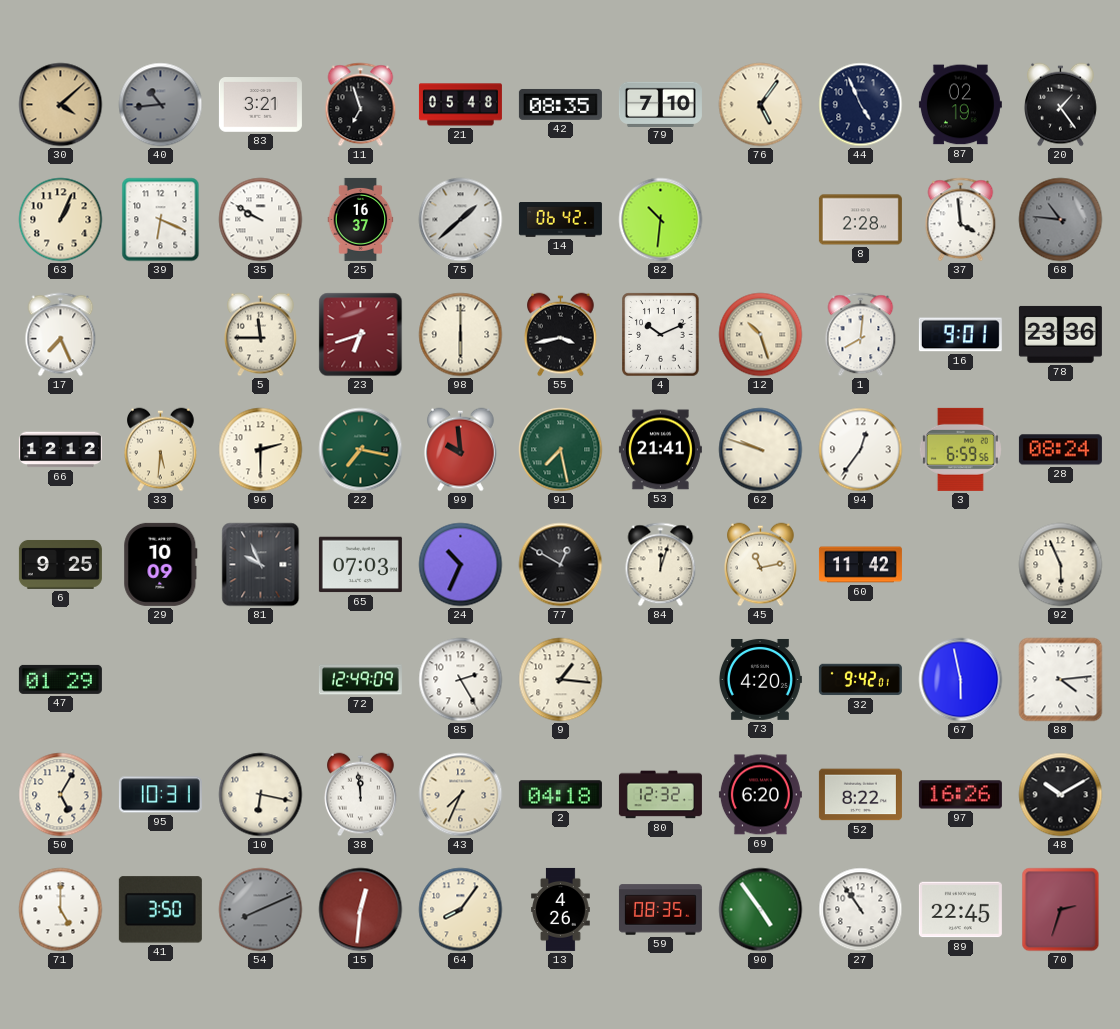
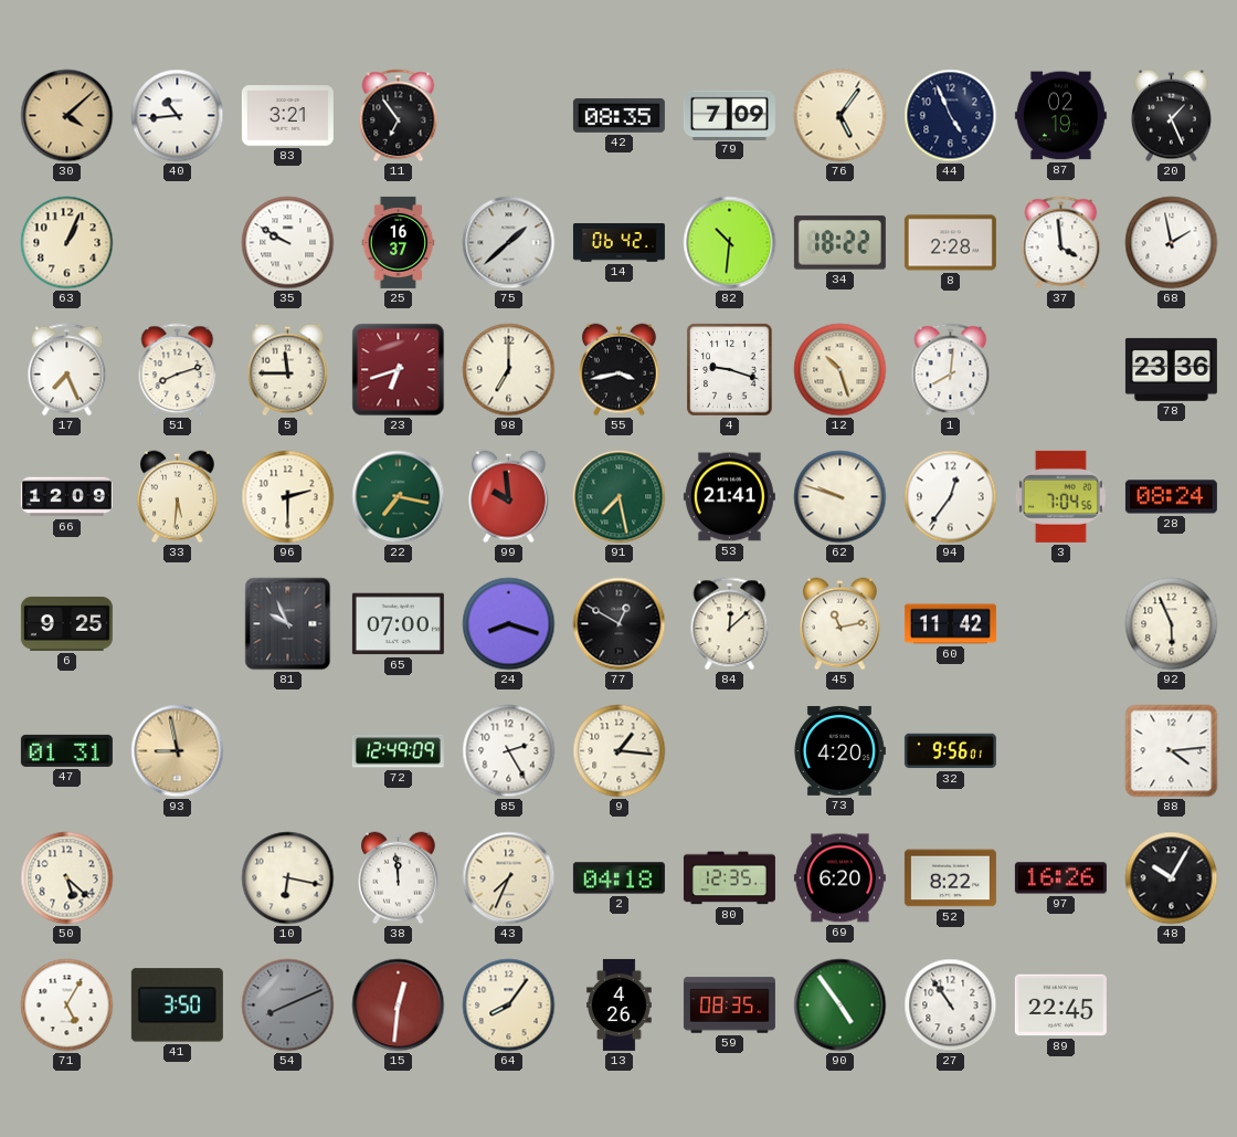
40 dial: grey -> white (178, 116)
11: 6:57 -> 6:54 (399, 116)
21: 05:48 -> none (460, 105)
79: 7:10 -> 7:09 (729, 115)
20: 1:24 -> 1:26 (1172, 116)
39: 6:19 -> none (161, 220)
34: none -> 18:22 (839, 243)
68: 10:46 -> 1:58 (1172, 243)
68 dial: grey -> white (1172, 243)
51: none -> 8:12 (178, 370)
98: 6:00 -> 7:00 (509, 370)
4: 10:11 -> 9:18 (730, 370)
16: 9:01 -> none (960, 335)
66: 12:12 -> 12:09 (66, 497)
3: 6:59 -> 7:04 (1060, 496)
29: 10:09 -> none (161, 564)
65: 07:03 -> 07:00 (398, 624)
24: 10:34 -> 8:18 (509, 624)
84: 12:03 -> 12:08 (730, 624)
47: 01:29 -> 01:31 (66, 750)
93: none -> 8:58 (178, 751)
32: 9:42 -> 9:56 (950, 751)
67: 5:58 -> none (961, 680)
50: 5:05 -> 5:22 (67, 878)
95: 10:31 -> none (160, 795)
80: 12:32 -> 12:35 (729, 878)
48: 10:10 -> 10:05 (1172, 878)
71: 5:00 -> 5:05 (67, 1006)
70: 2:33 -> none (1061, 910)
